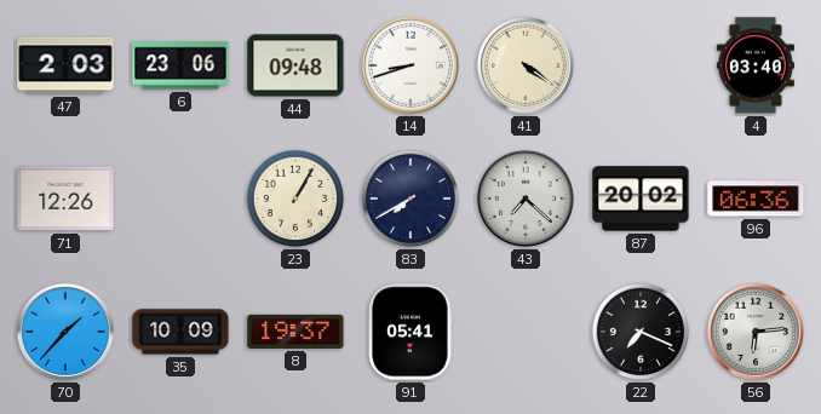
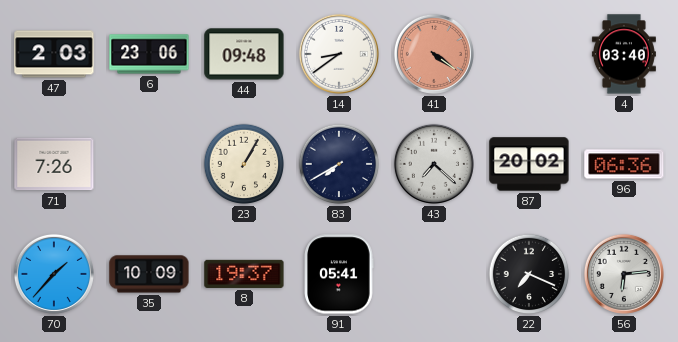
14: 8:42 -> 8:39 (339, 54)
41 dial: cream -> salmon (434, 54)
71: 12:26 -> 7:26 (54, 164)
